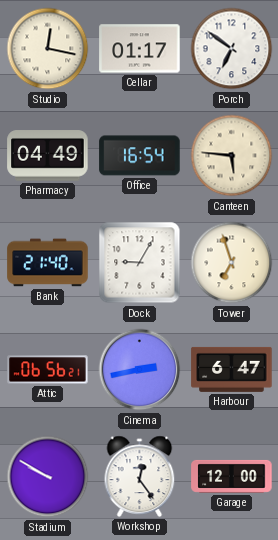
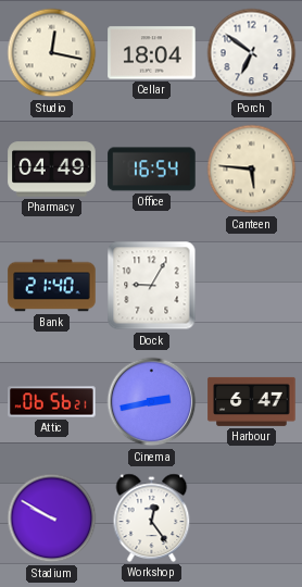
Cellar: 01:17 -> 18:04 (152, 53)
Tower: 6:57 -> none (232, 263)
Garage: 12:00 -> none (232, 476)
